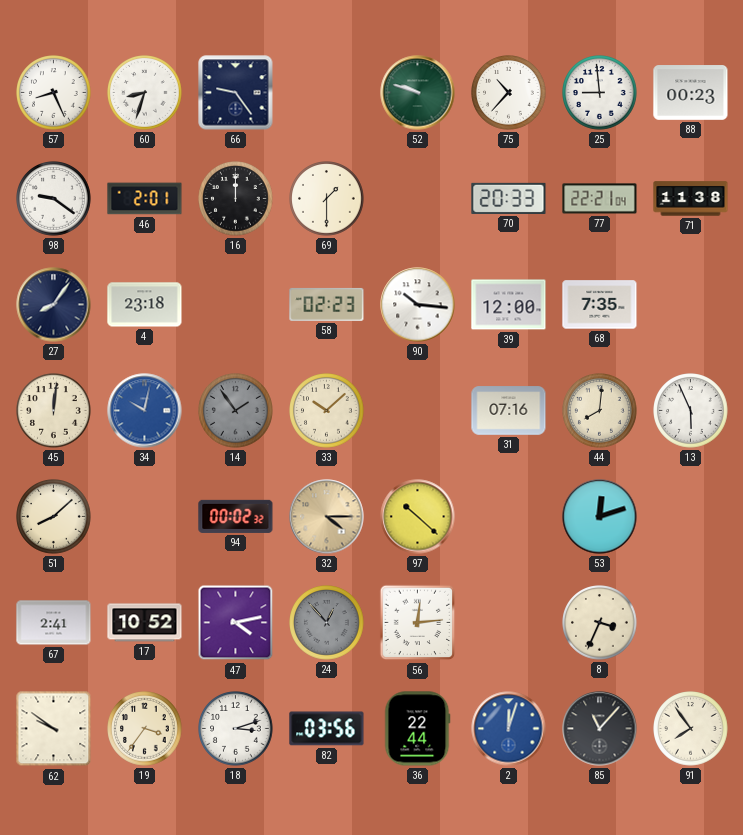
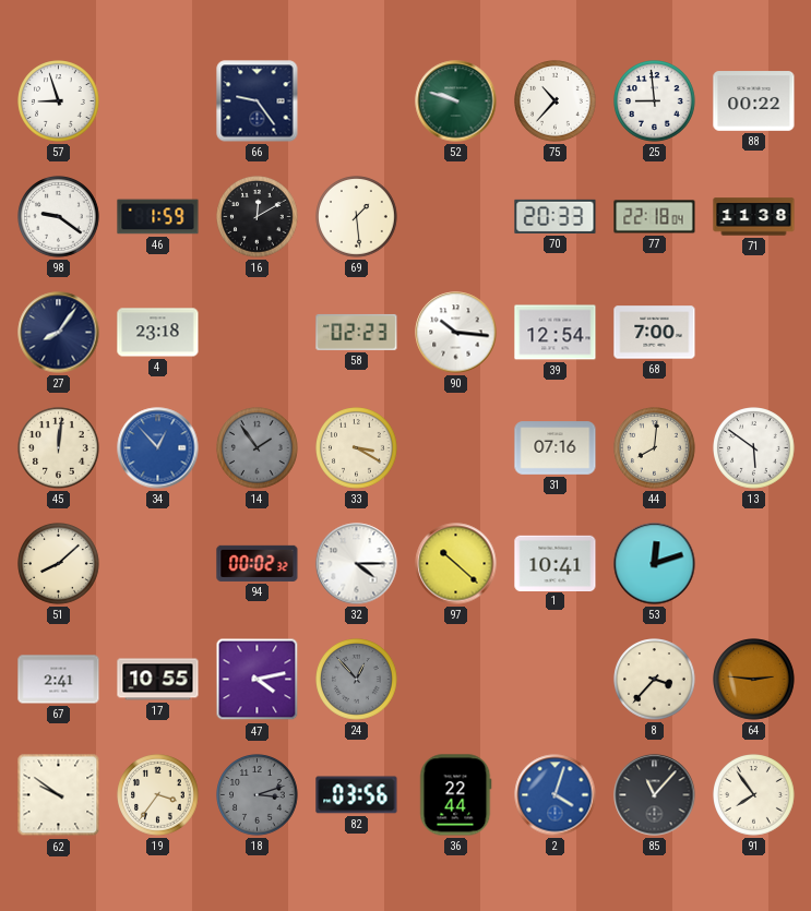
57: 8:26 -> 8:57 (59, 101)
60: 8:33 -> none (145, 93)
88: 00:23 -> 00:22 (754, 101)
46: 2:01 -> 1:59 (158, 217)
16: 12:00 -> 12:10 (258, 217)
69: 1:30 -> 1:29 (357, 217)
77: 22:21 -> 22:18 (655, 217)
39: 12:00 -> 12:54 (556, 333)
68: 7:35 -> 7:00 (655, 333)
34: 10:02 -> 12:53 (158, 448)
33: 10:08 -> 3:20 (357, 448)
13: 5:56 -> 5:51 (754, 448)
32 dial: champagne -> white (357, 564)
1: none -> 10:41 (556, 563)
17: 10:52 -> 10:55 (158, 680)
56: 12:14 -> none (418, 623)
8: 3:34 -> 3:37 (655, 680)
64: none -> 2:46 (754, 680)
18 dial: white -> grey (258, 795)
2: 12:03 -> 4:03 (556, 795)
